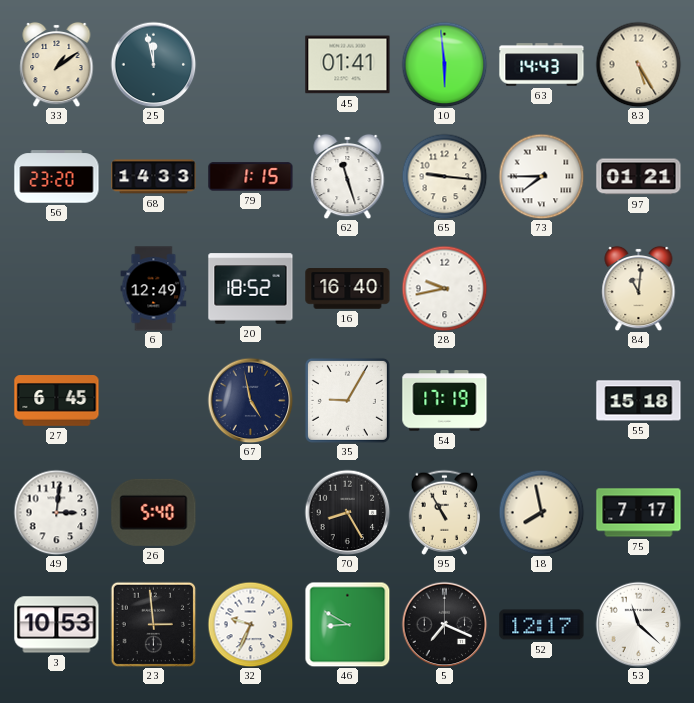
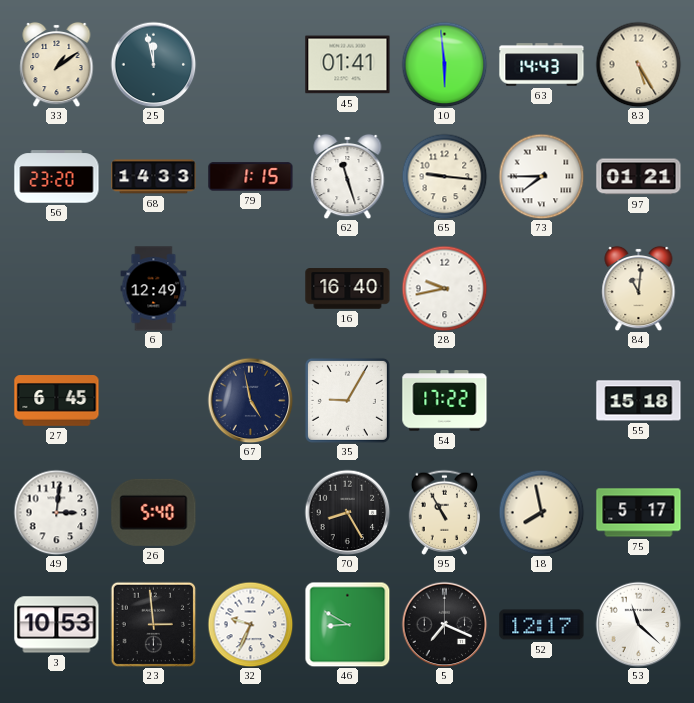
20: 18:52 -> none (251, 289)
54: 17:19 -> 17:22 (445, 401)
75: 7:17 -> 5:17 (639, 513)
